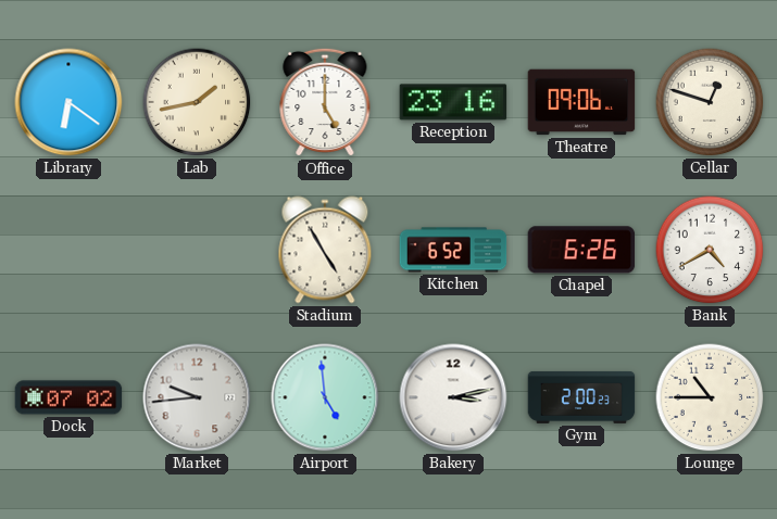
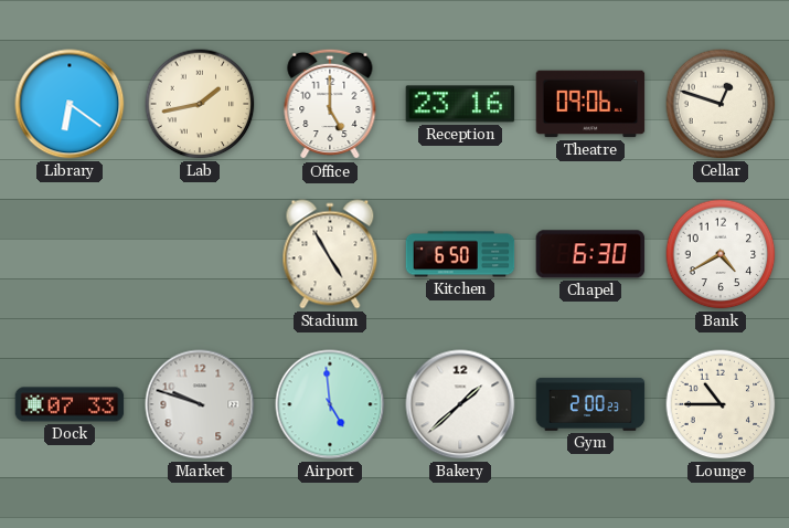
Kitchen: 6:52 -> 6:50 (460, 254)
Chapel: 6:26 -> 6:30 (590, 254)
Dock: 07:02 -> 07:33 (70, 404)
Market: 9:44 -> 9:48 (200, 404)
Bakery: 3:13 -> 1:38 (460, 404)
